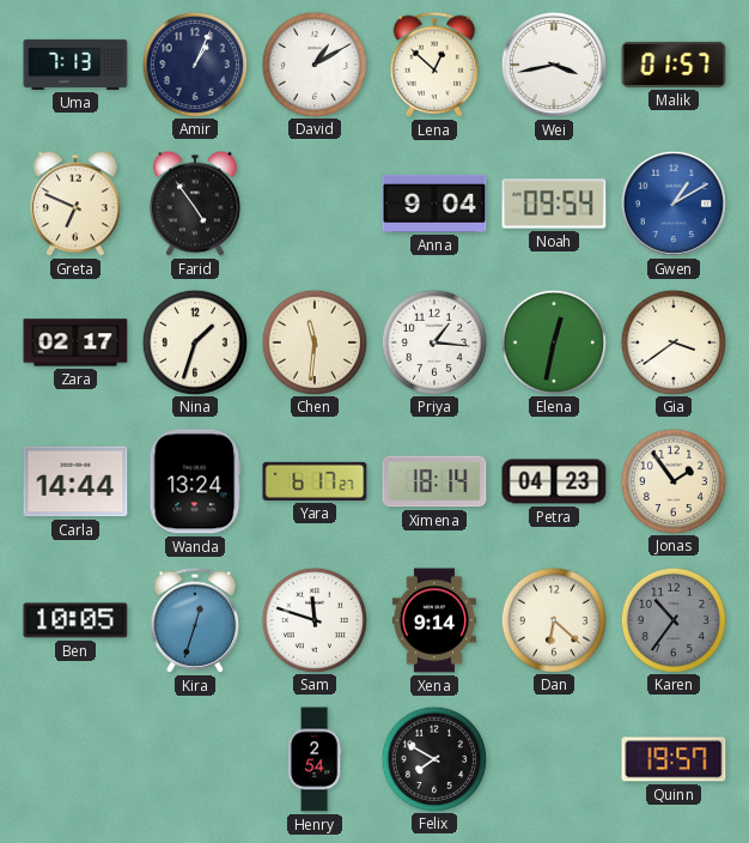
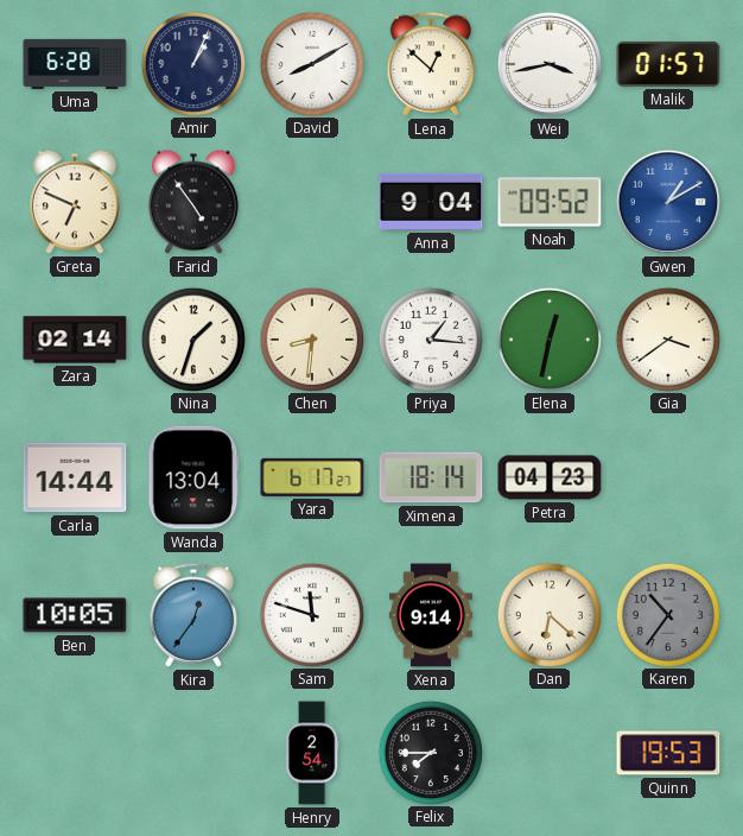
Uma: 7:13 -> 6:28 (75, 64)
David: 1:10 -> 8:10 (311, 63)
Noah: 09:54 -> 09:52 (550, 202)
Zara: 02:17 -> 02:14 (75, 340)
Chen: 11:31 -> 8:31 (311, 338)
Wanda: 13:24 -> 13:04 (193, 477)
Jonas: 1:54 -> none (672, 480)
Kira: 12:33 -> 12:36 (193, 615)
Felix: 7:50 -> 7:45 (430, 752)
Quinn: 19:57 -> 19:53 (668, 753)
